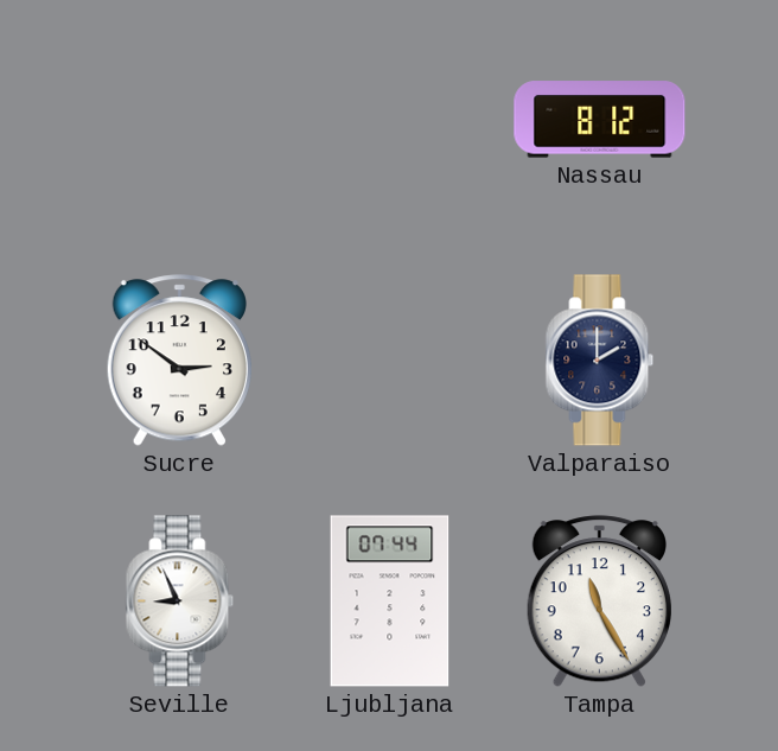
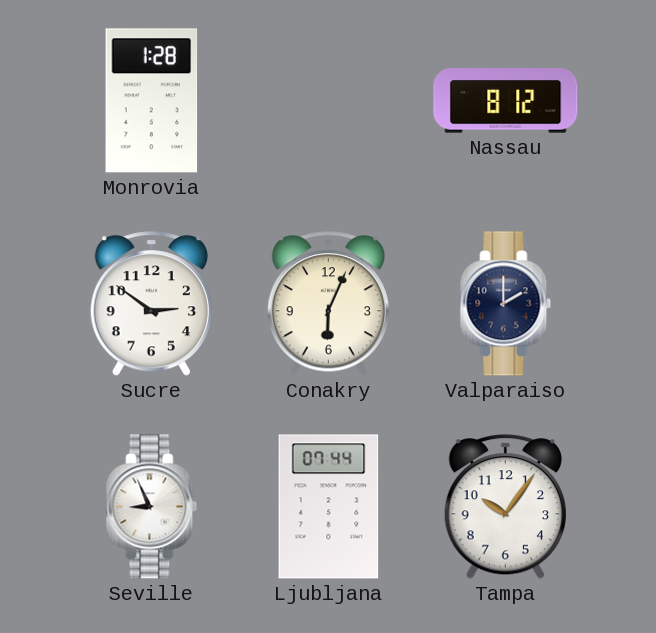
Monrovia: none -> 1:28 (152, 101)
Conakry: none -> 6:04 (328, 304)
Tampa: 11:25 -> 10:06 (505, 507)
